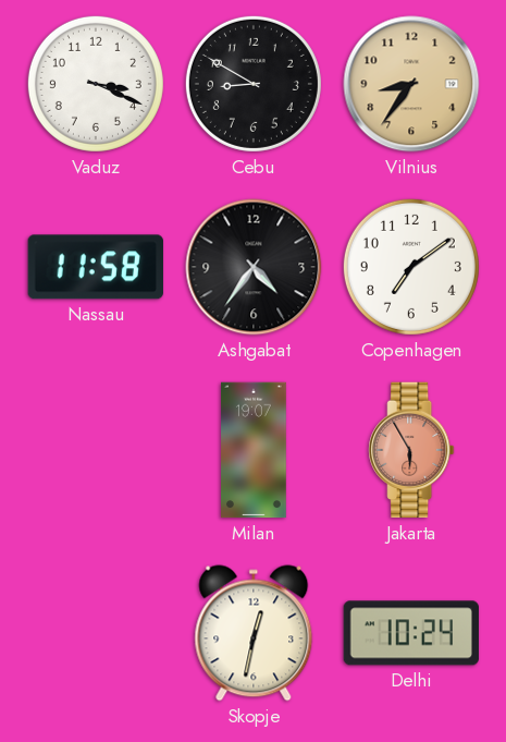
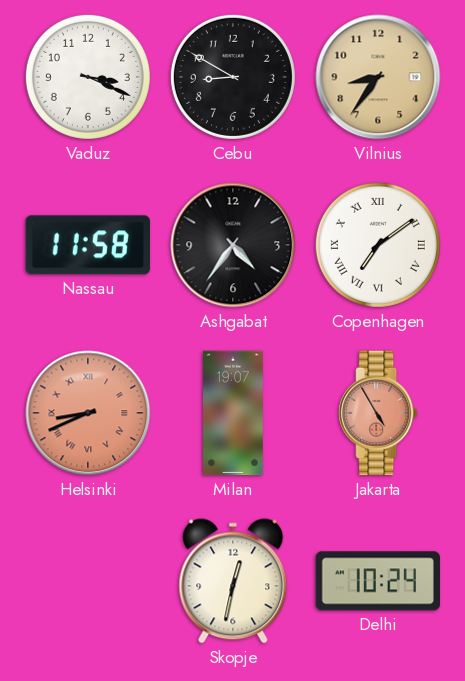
Copenhagen numerals: Arabic -> Roman (378, 245)
Helsinki: none -> 8:41 (88, 413)
Jakarta: 5:55 -> 4:55 (378, 413)
